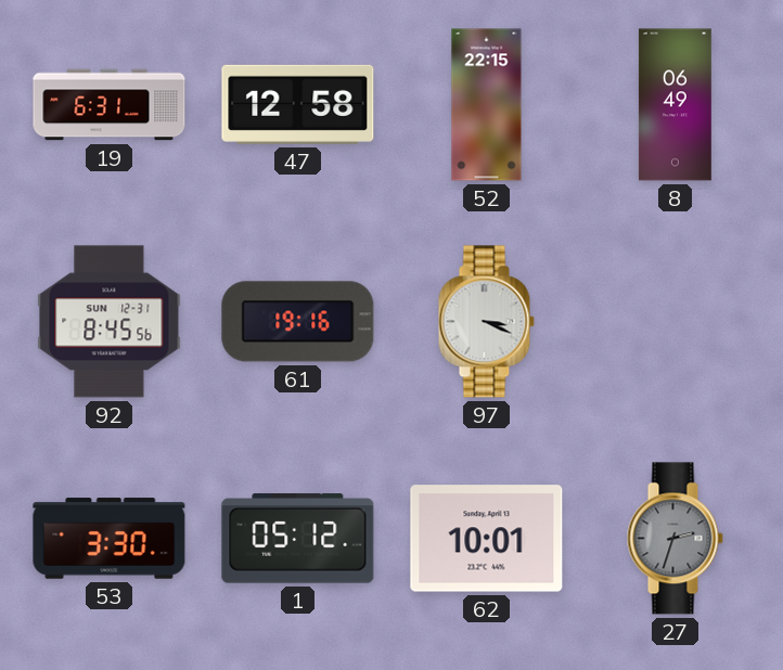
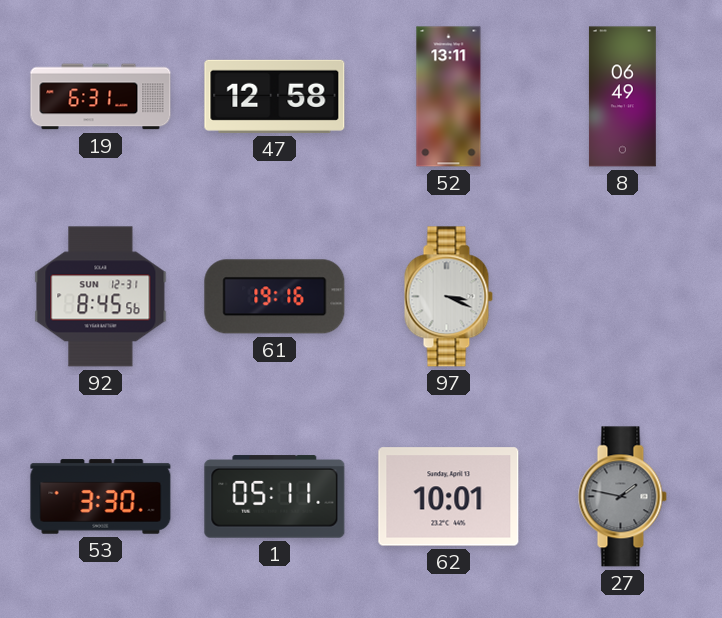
52: 22:15 -> 13:11 (449, 97)
1: 05:12 -> 05:11 (275, 497)
27: 2:33 -> 1:47 (622, 497)
